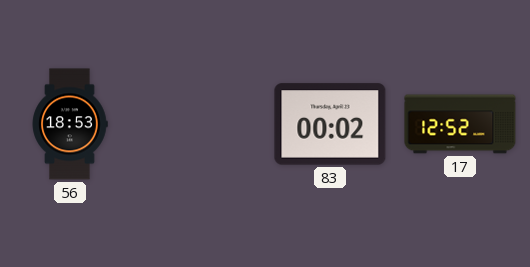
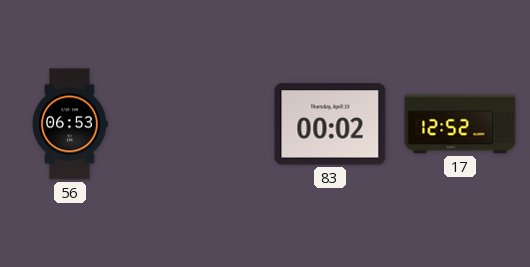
56: 18:53 -> 06:53 (70, 124)
